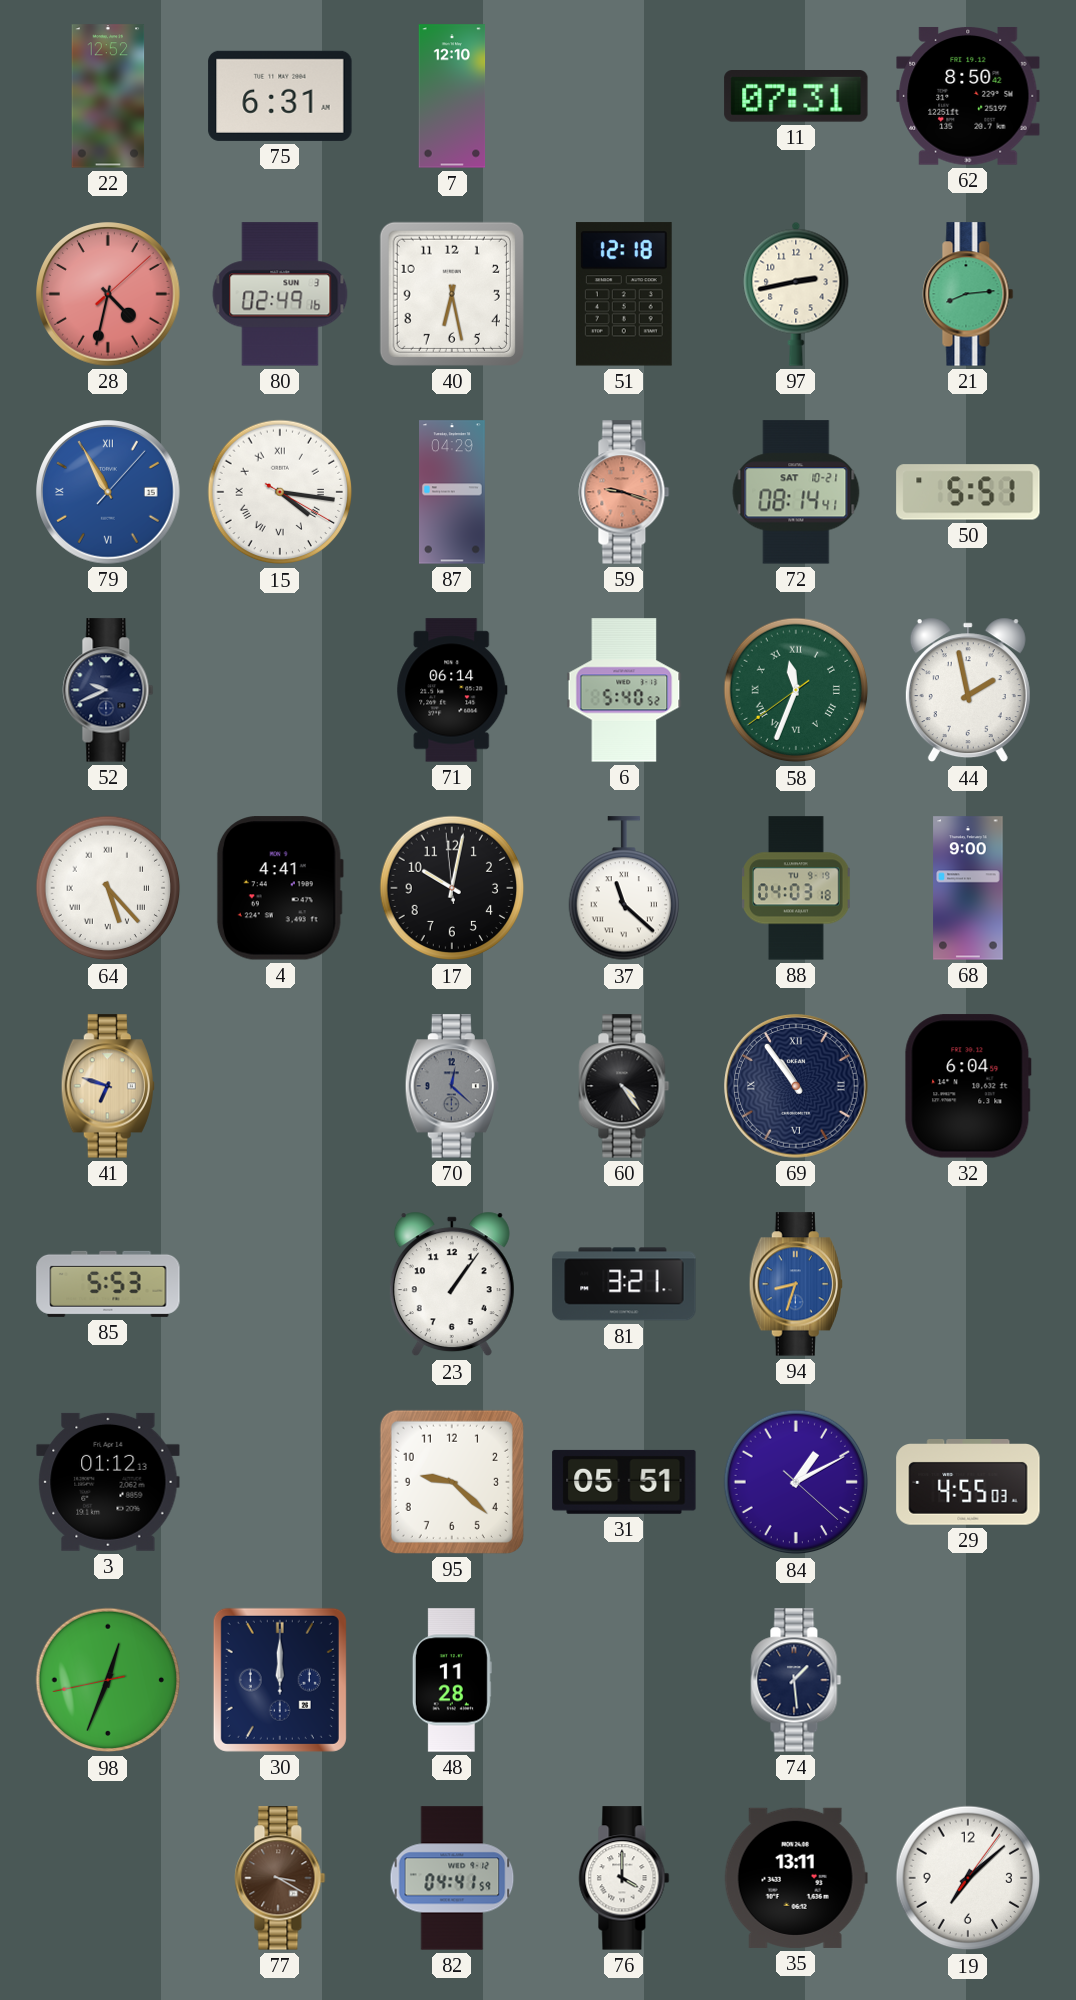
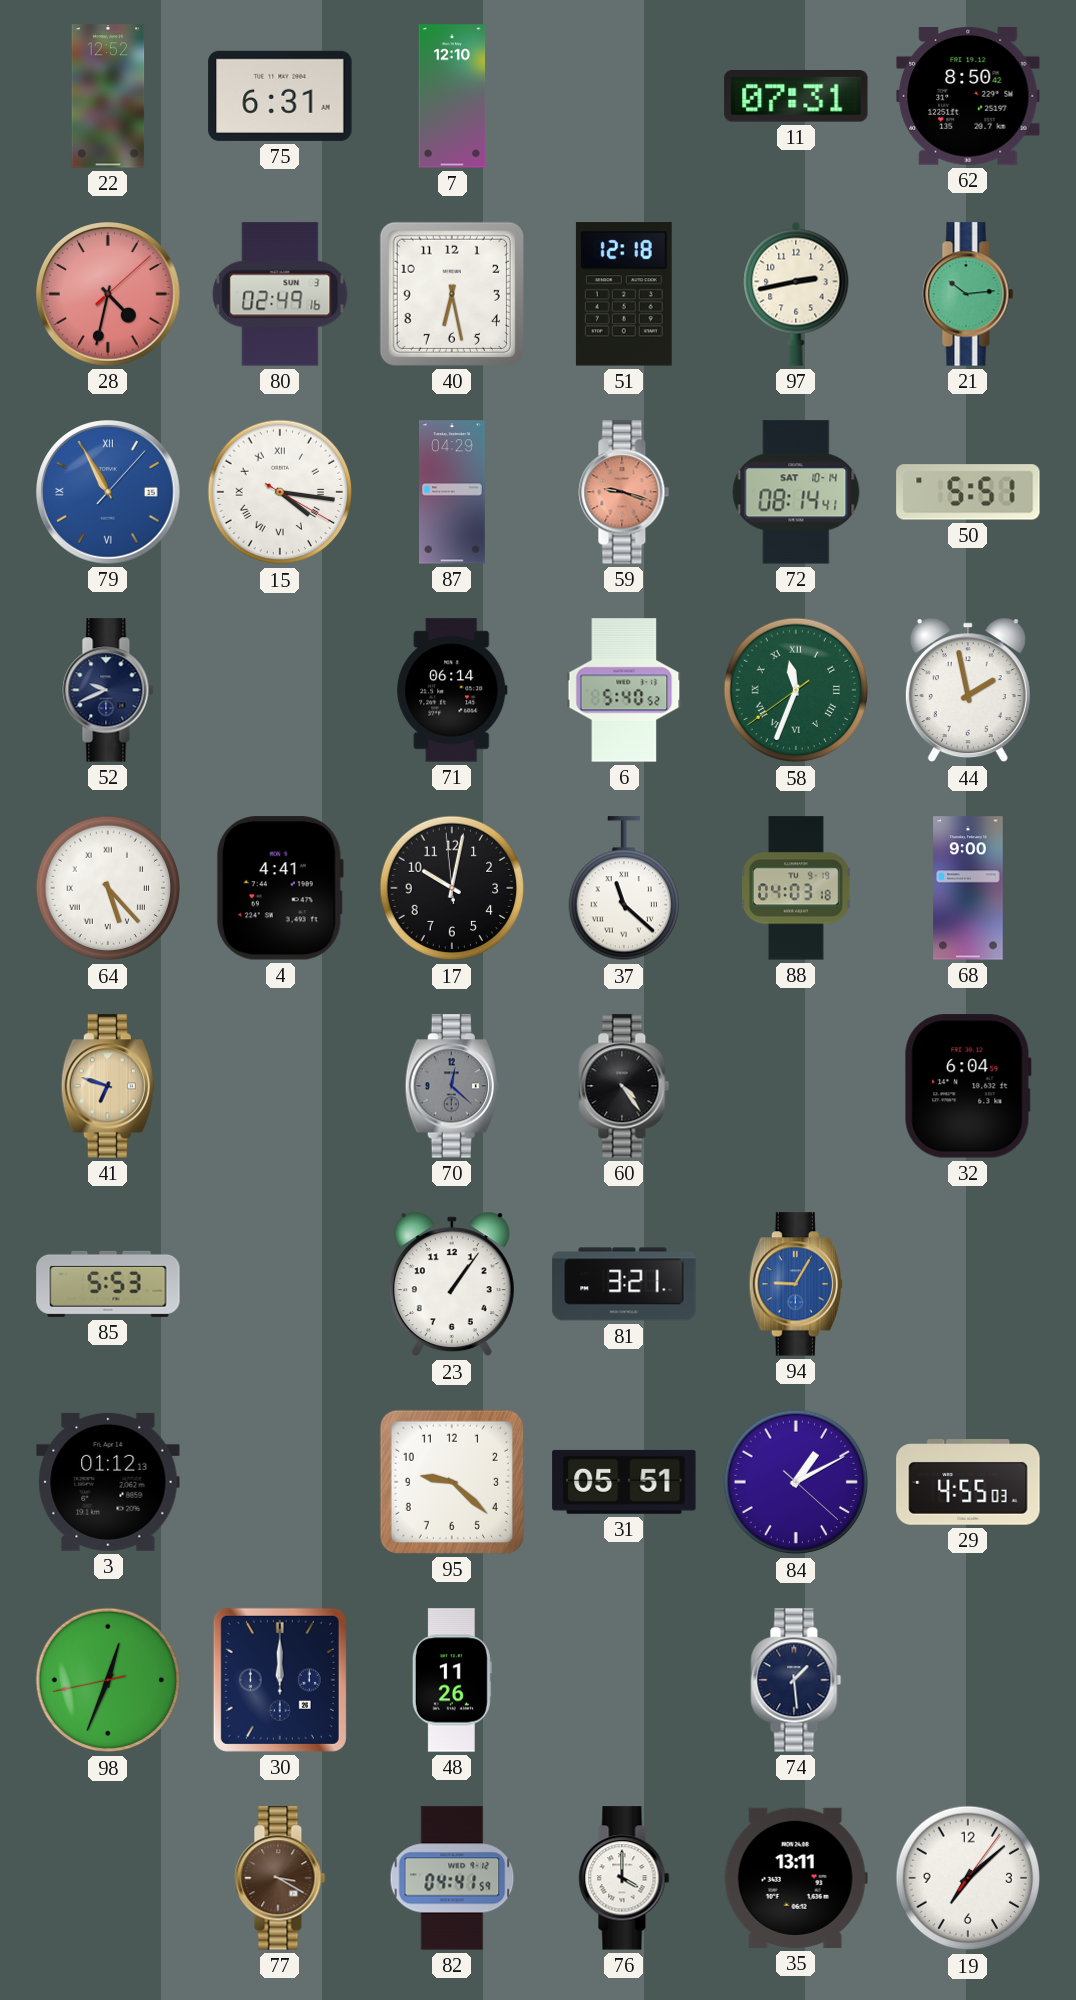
21: 8:14 -> 10:14 (968, 294)
72 date: SAT 10-21 -> SAT 10-14 (796, 492)
69: 10:54 -> none (796, 1086)
94: 8:33 -> 9:05 (796, 1284)
48: 11:28 -> 11:26 (452, 1680)
